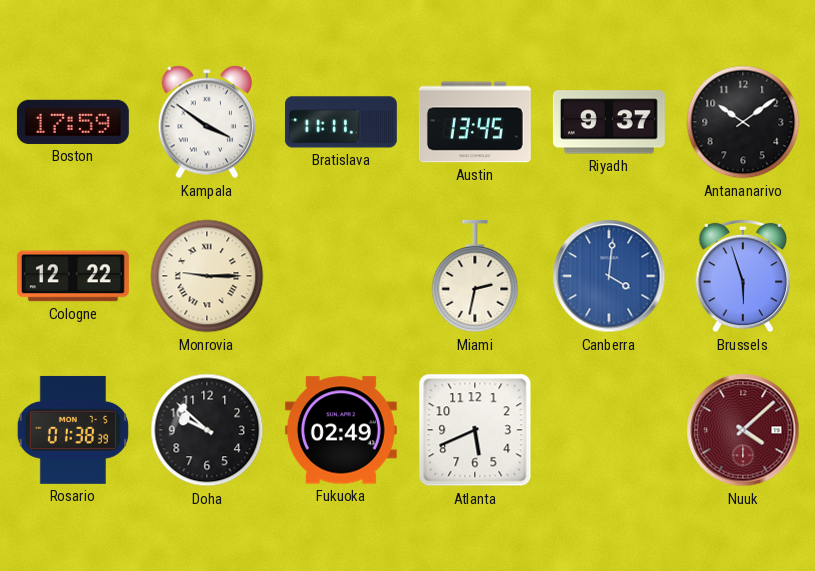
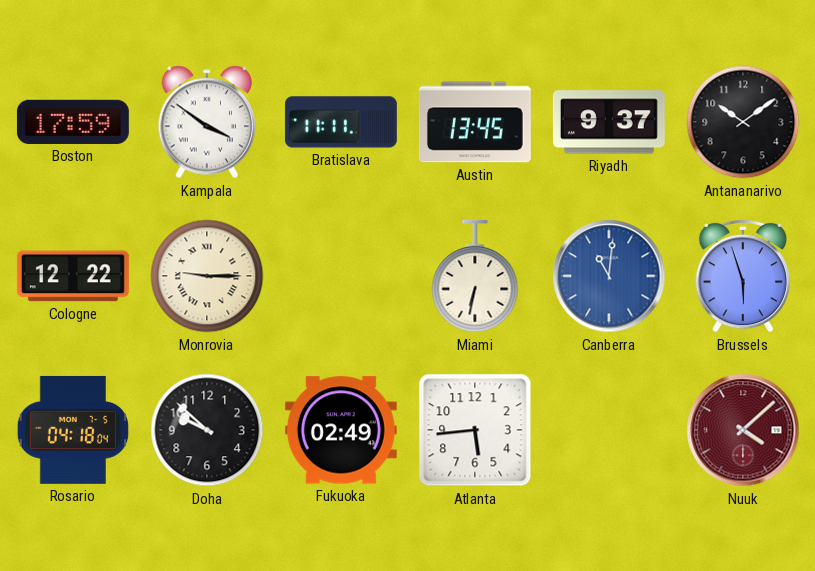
Miami: 2:32 -> 6:32 (475, 276)
Canberra: 4:01 -> 11:01 (609, 276)
Rosario: 01:38 -> 04:18 (72, 430)
Atlanta: 5:41 -> 5:44 (475, 430)
